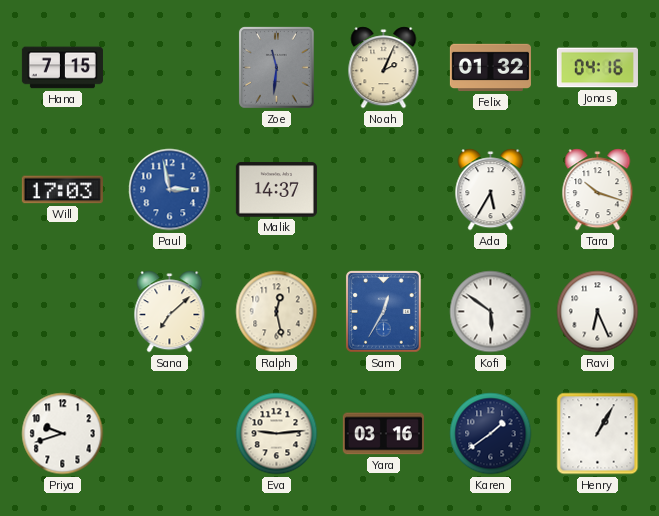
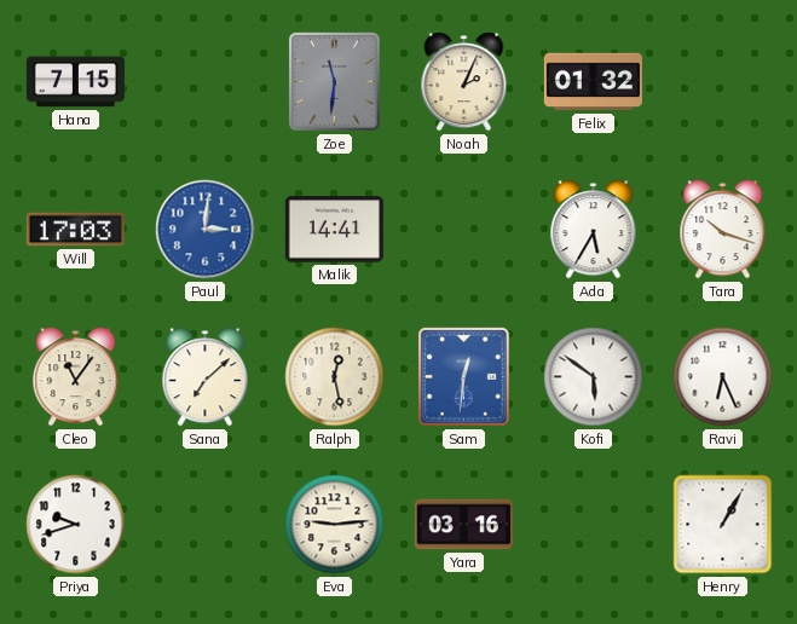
Jonas: 04:16 -> none (597, 68)
Paul: 2:58 -> 3:01 (206, 230)
Malik: 14:37 -> 14:41 (334, 230)
Cleo: none -> 11:06 (76, 377)
Sam: 12:35 -> 12:31 (464, 377)
Karen: 1:39 -> none (491, 434)
